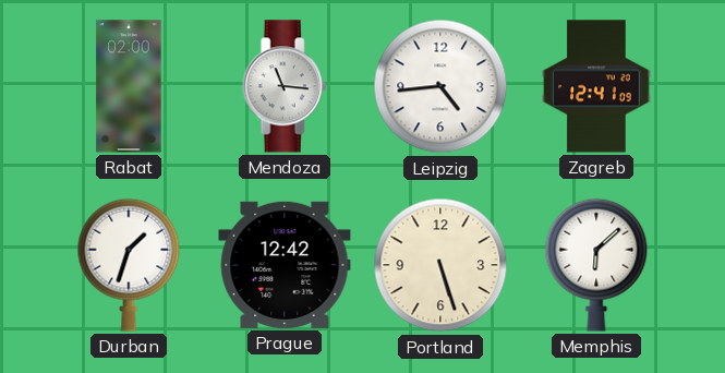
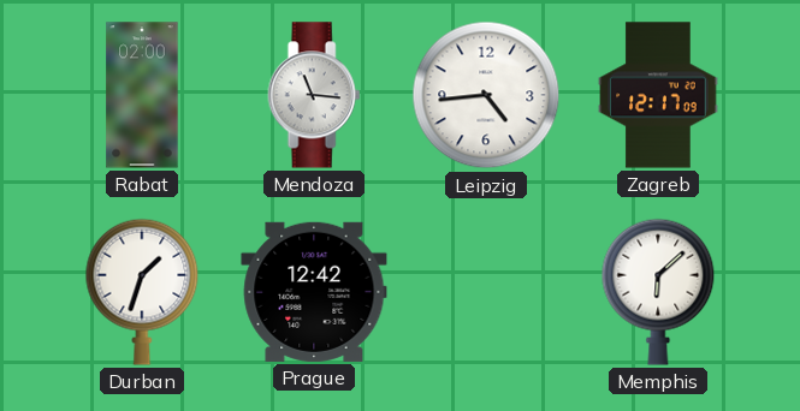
Zagreb: 12:41 -> 12:17 (658, 95)
Portland: 5:27 -> none (440, 265)
